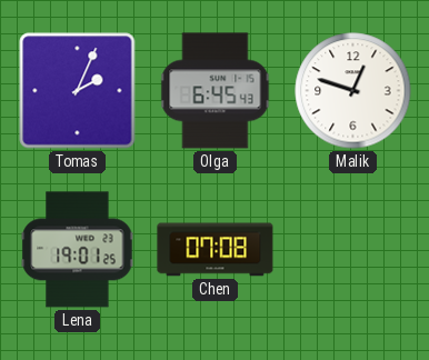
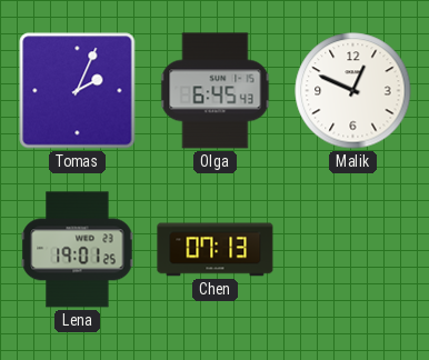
Malik: 12:48 -> 12:49 (353, 91)
Chen: 07:08 -> 07:13 (216, 250)
